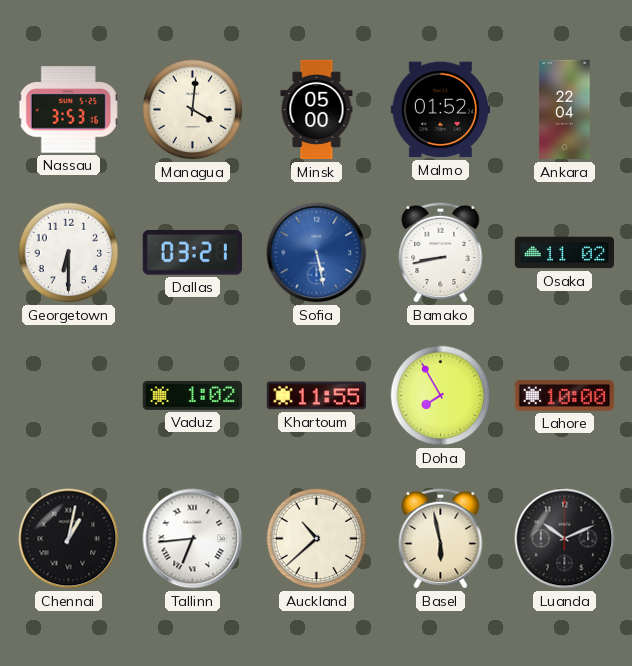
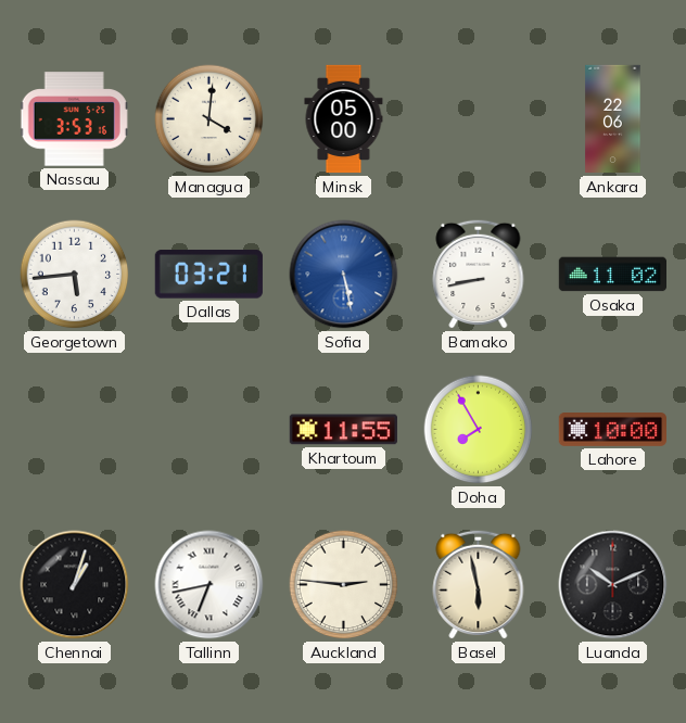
Malmo: 01:52 -> none (440, 110)
Ankara: 22:04 -> 22:06 (613, 119)
Georgetown: 6:30 -> 5:44 (75, 275)
Vaduz: 1:02 -> none (192, 395)
Chennai: 1:02 -> 1:03 (75, 585)
Tallinn: 6:44 -> 6:43 (209, 585)
Auckland: 10:38 -> 2:46 (344, 585)
